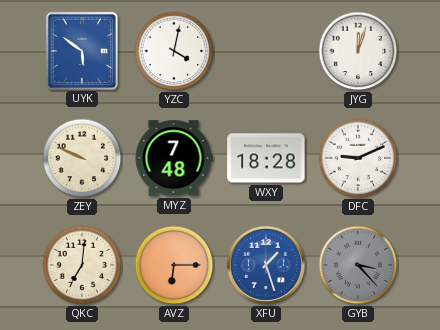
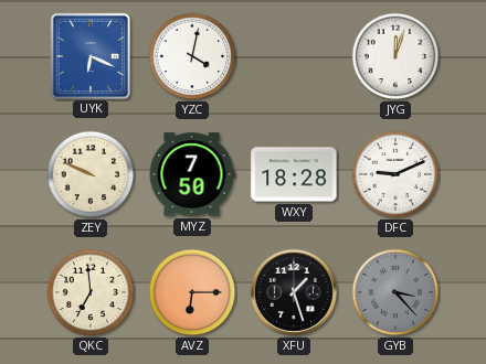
UYK: 5:51 -> 6:19 (89, 55)
MYZ: 7:48 -> 7:50 (192, 174)
QKC: 7:01 -> 6:59 (91, 292)
XFU dial: blue -> black (294, 292)
